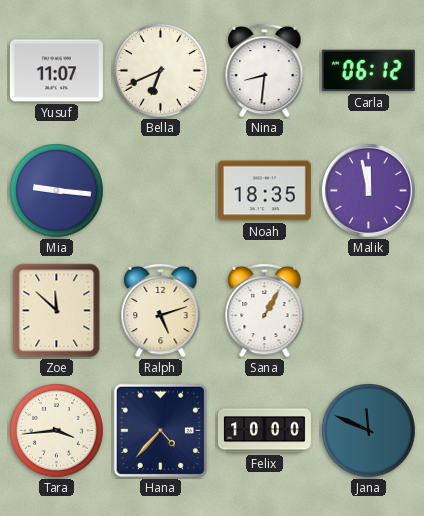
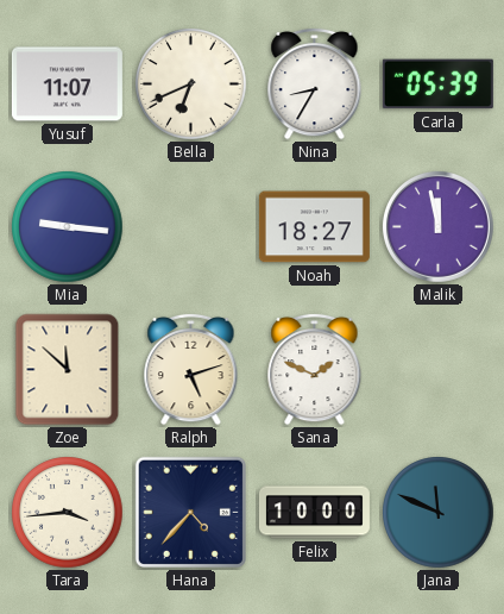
Nina: 8:31 -> 8:35 (315, 83)
Carla: 06:12 -> 05:39 (437, 84)
Noah: 18:35 -> 18:27 (314, 227)
Sana: 1:05 -> 1:49 (315, 369)
